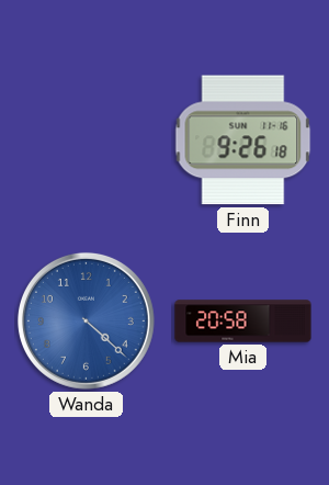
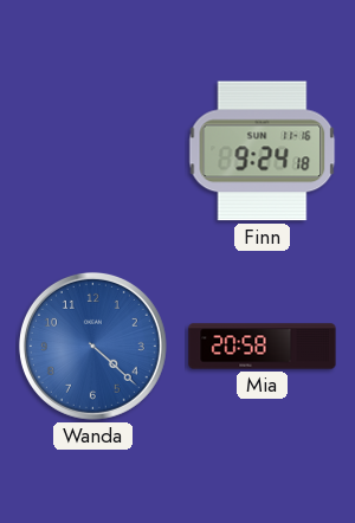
Finn: 9:26 -> 9:24 (263, 151)
